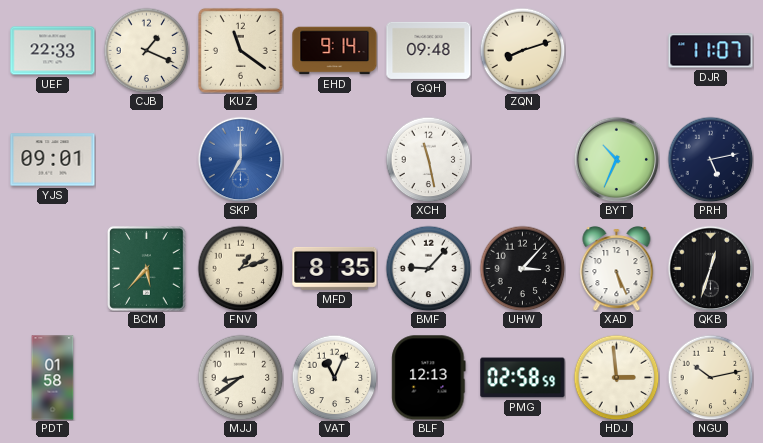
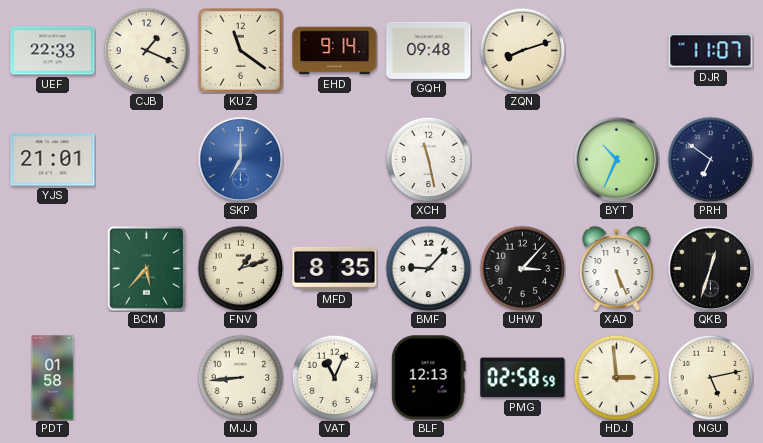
YJS: 09:01 -> 21:01 (53, 160)
PRH: 5:13 -> 6:51 (710, 159)
MJJ: 8:39 -> 8:44 (240, 377)
NGU: 10:13 -> 5:13 (710, 377)
